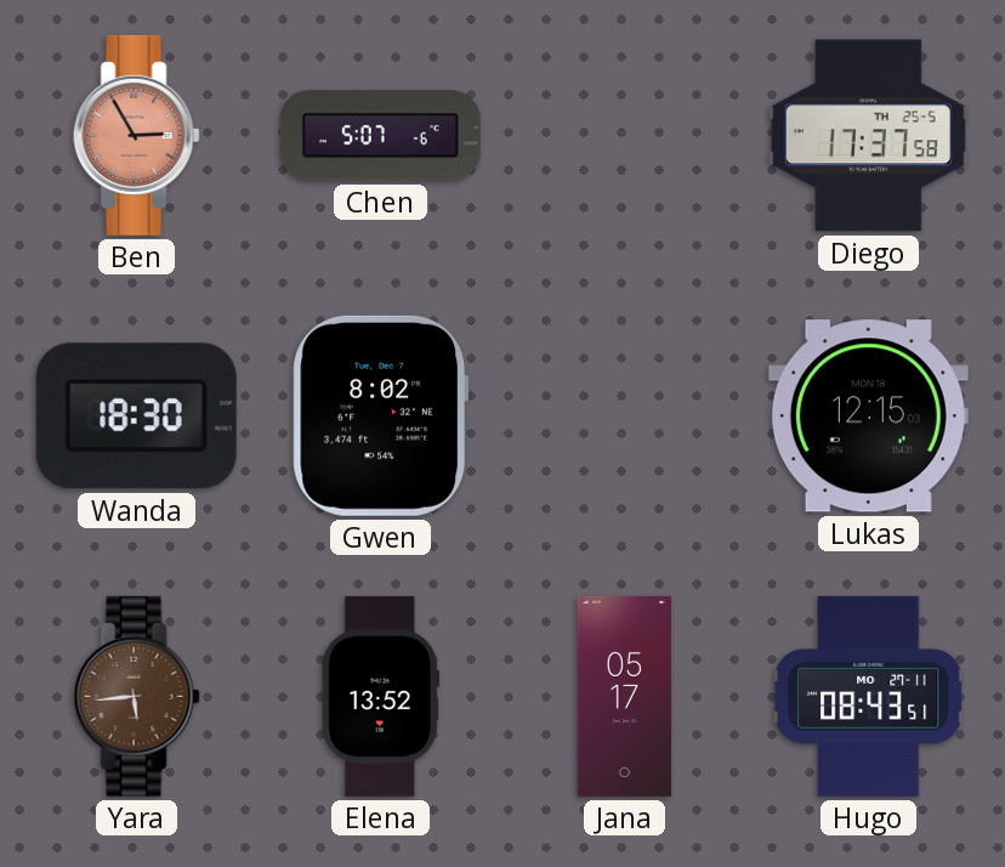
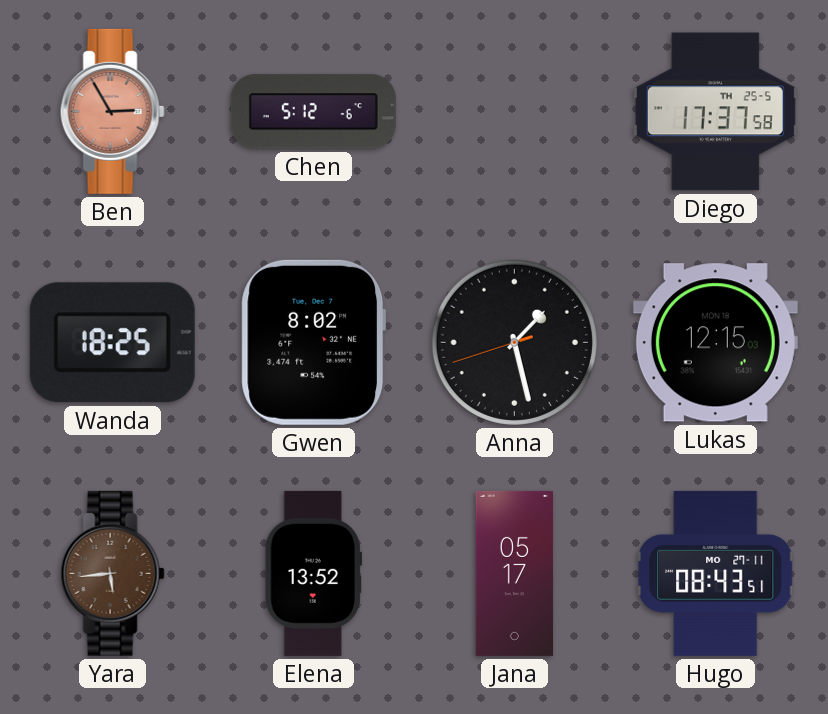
Chen: 5:07 -> 5:12 (313, 112)
Wanda: 18:30 -> 18:25 (112, 343)
Anna: none -> 1:27 (514, 342)
